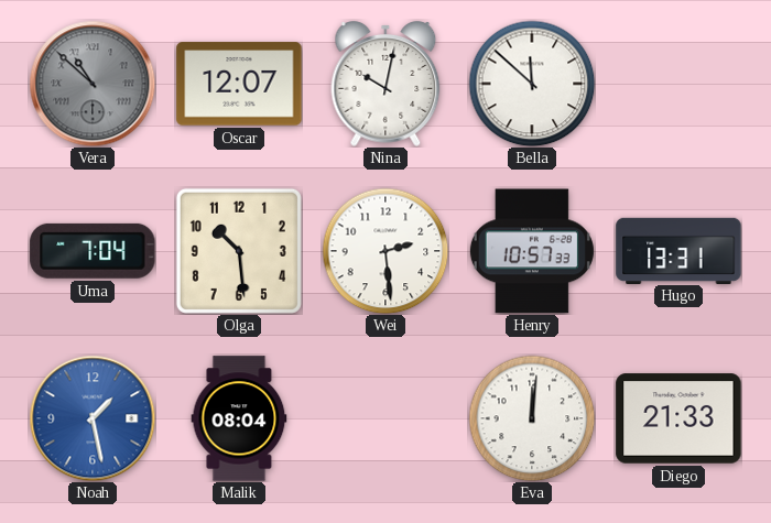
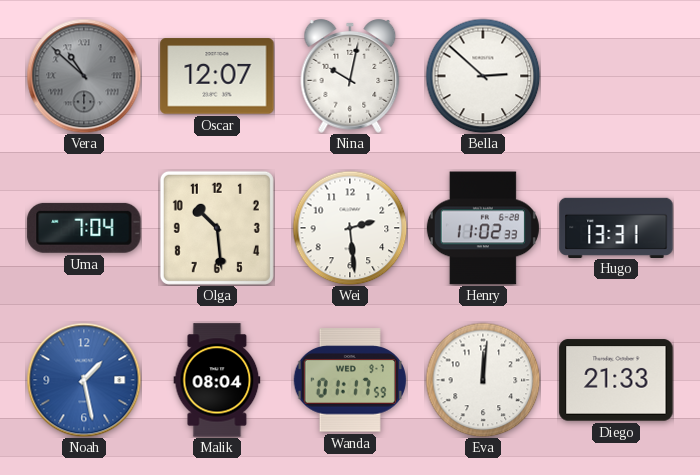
Bella: 11:52 -> 2:52 (483, 76)
Henry: 10:57 -> 11:02 (483, 228)
Wanda: none -> 01:17 (350, 380)
